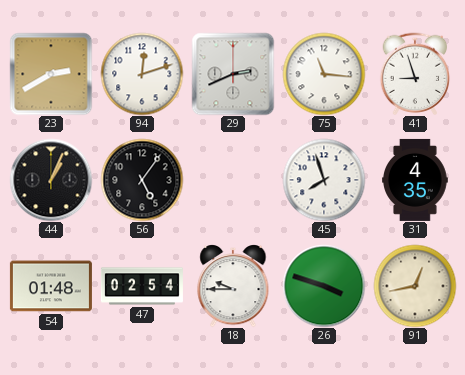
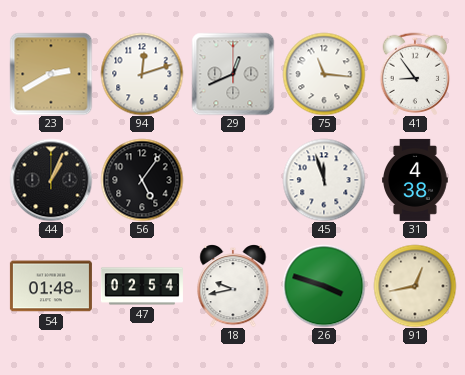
29: 2:41 -> 12:41 (233, 74)
41: 8:57 -> 8:54 (415, 74)
45: 7:57 -> 11:57 (324, 180)
31: 4:35 -> 4:38 (416, 180)
18: 9:45 -> 9:43 (233, 286)
